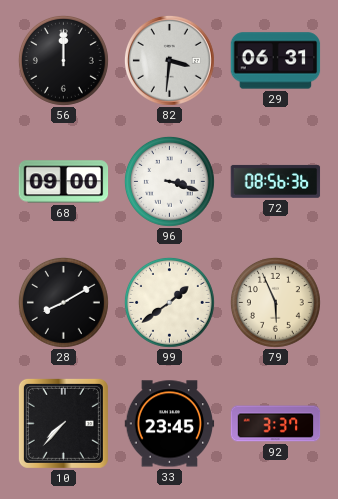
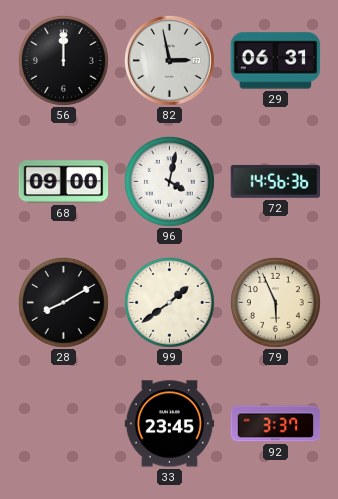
82: 3:31 -> 2:58 (169, 60)
96: 3:18 -> 4:02 (169, 181)
72: 08:56 -> 14:56 (276, 181)
10: 7:37 -> none (63, 423)
